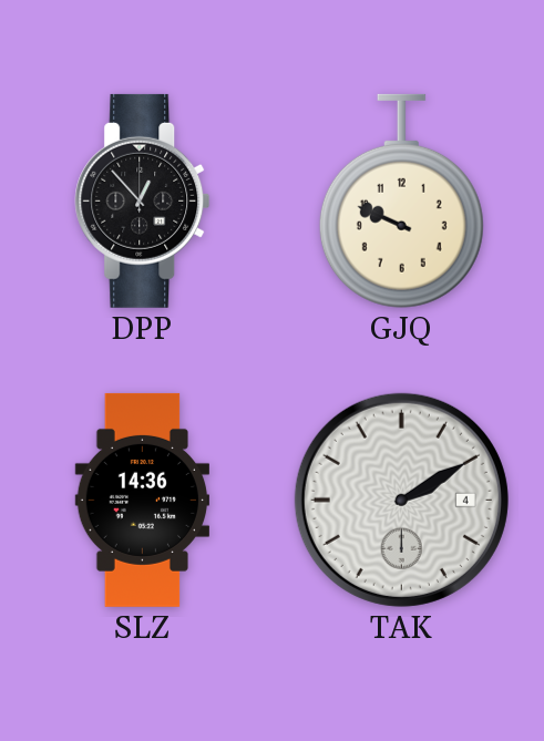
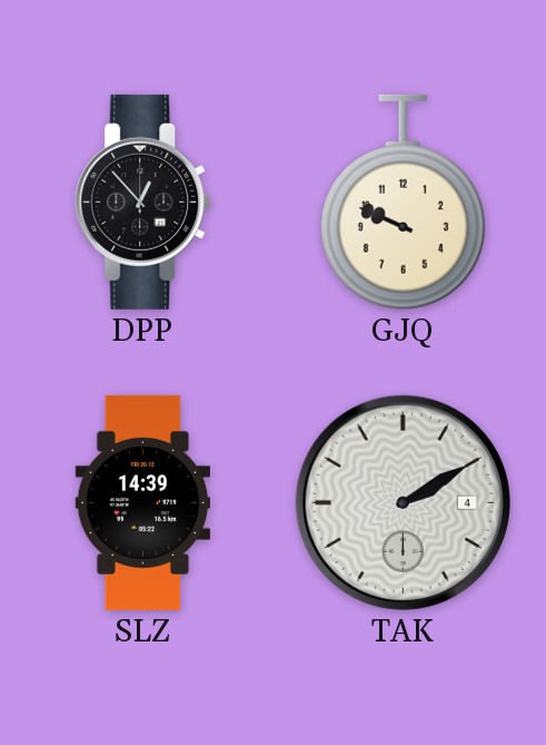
SLZ: 14:36 -> 14:39 (142, 502)
